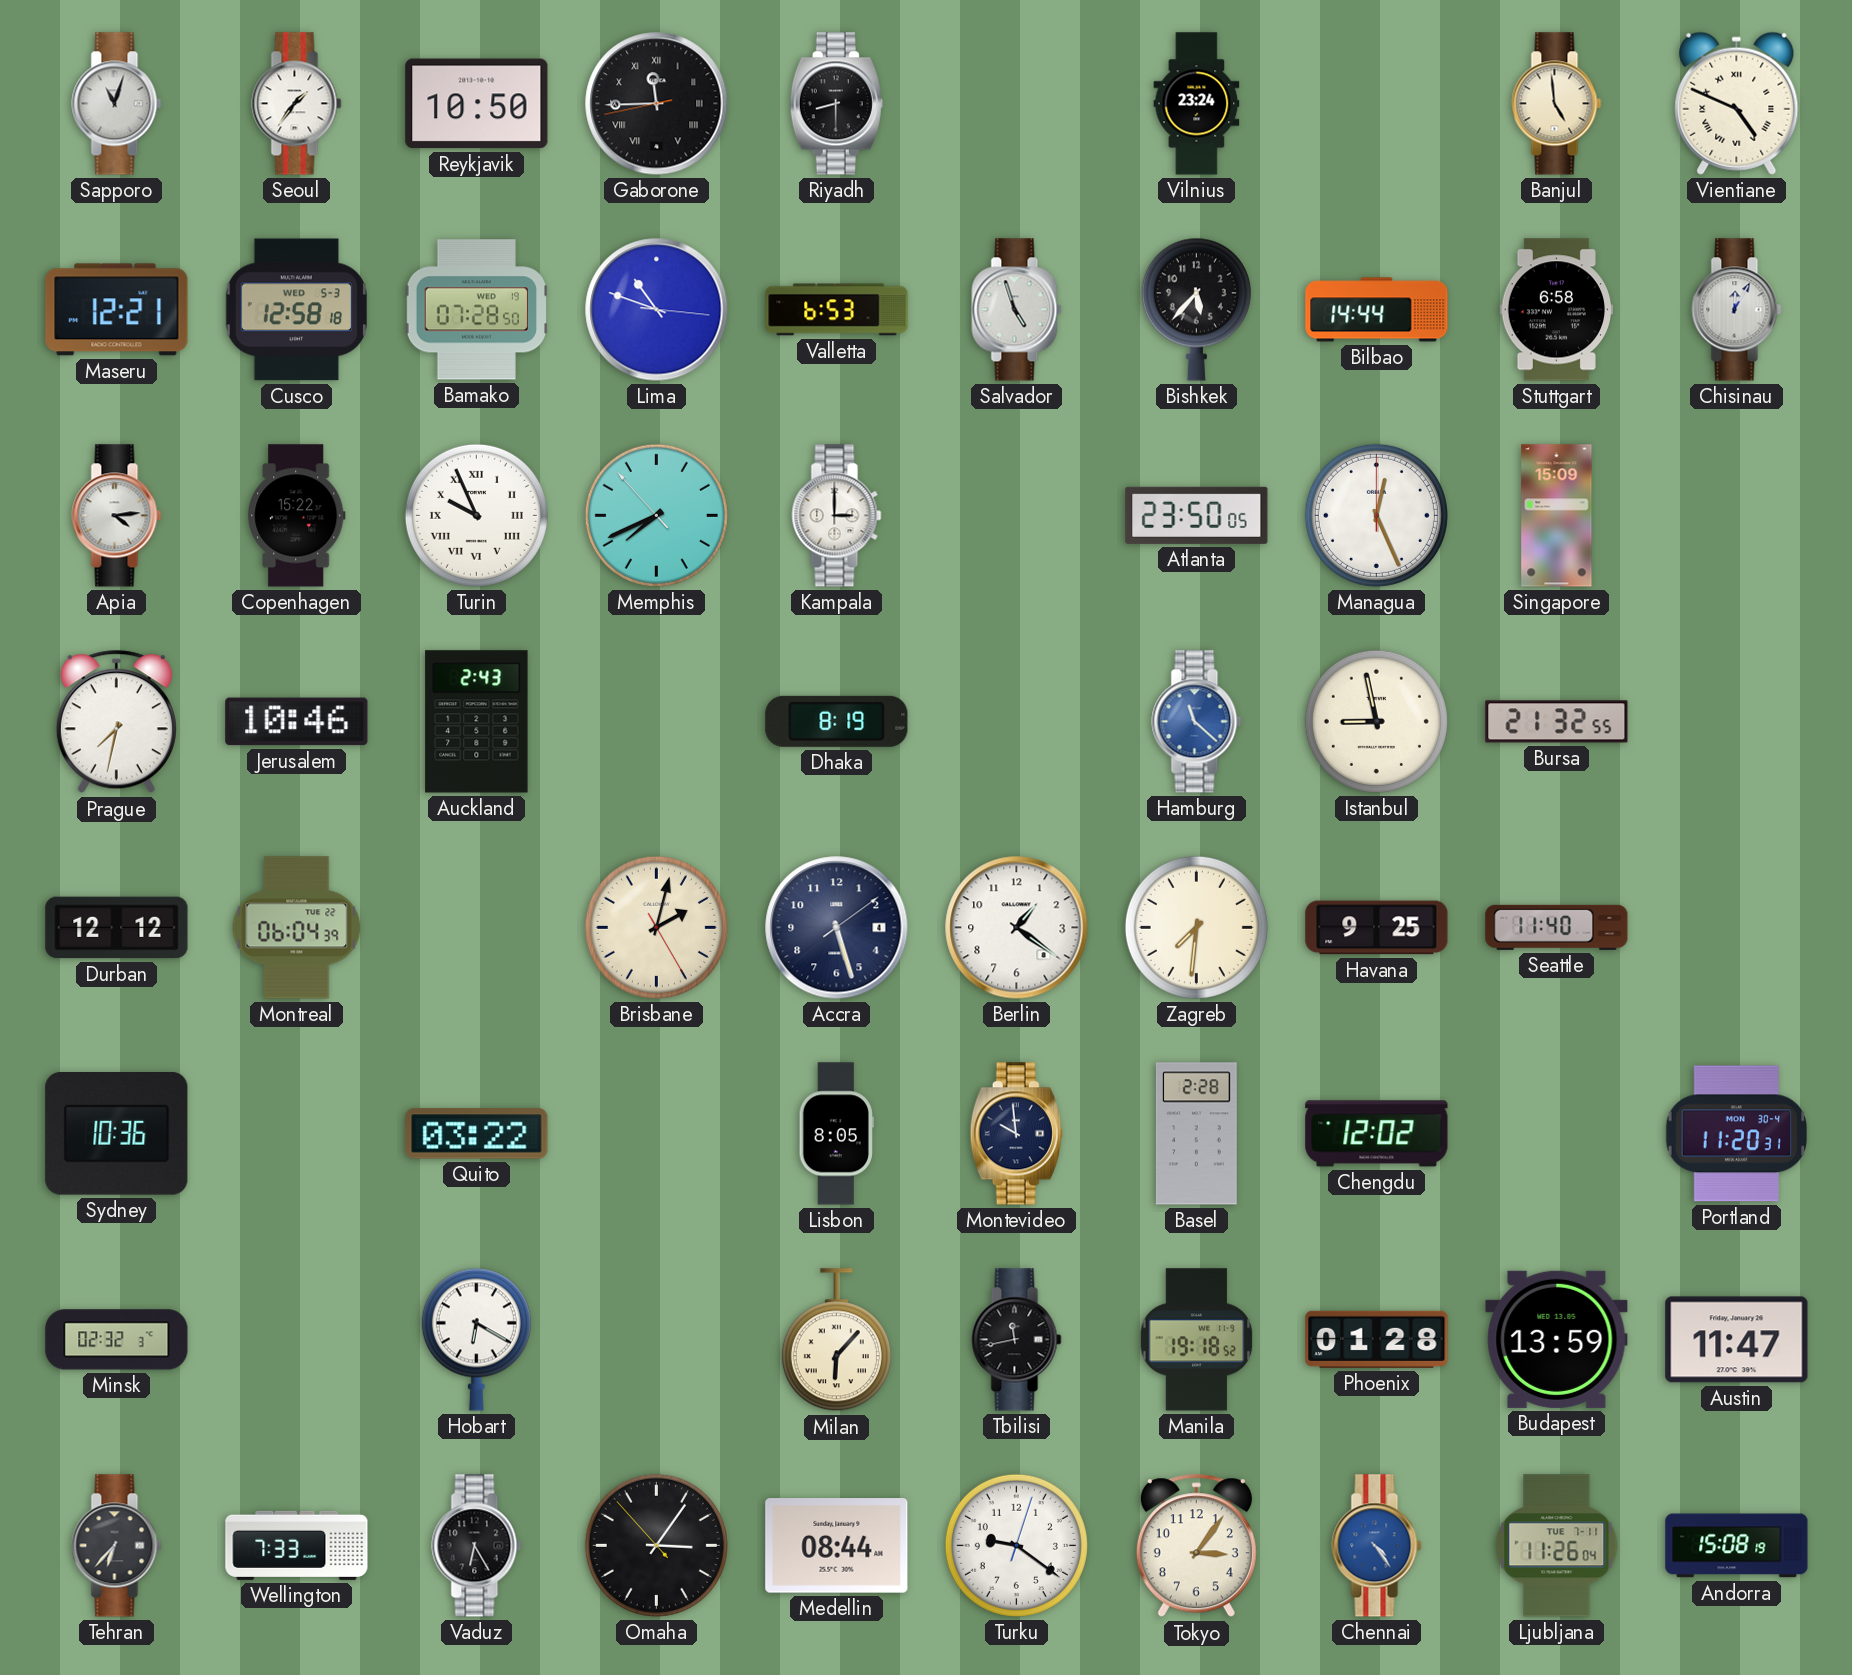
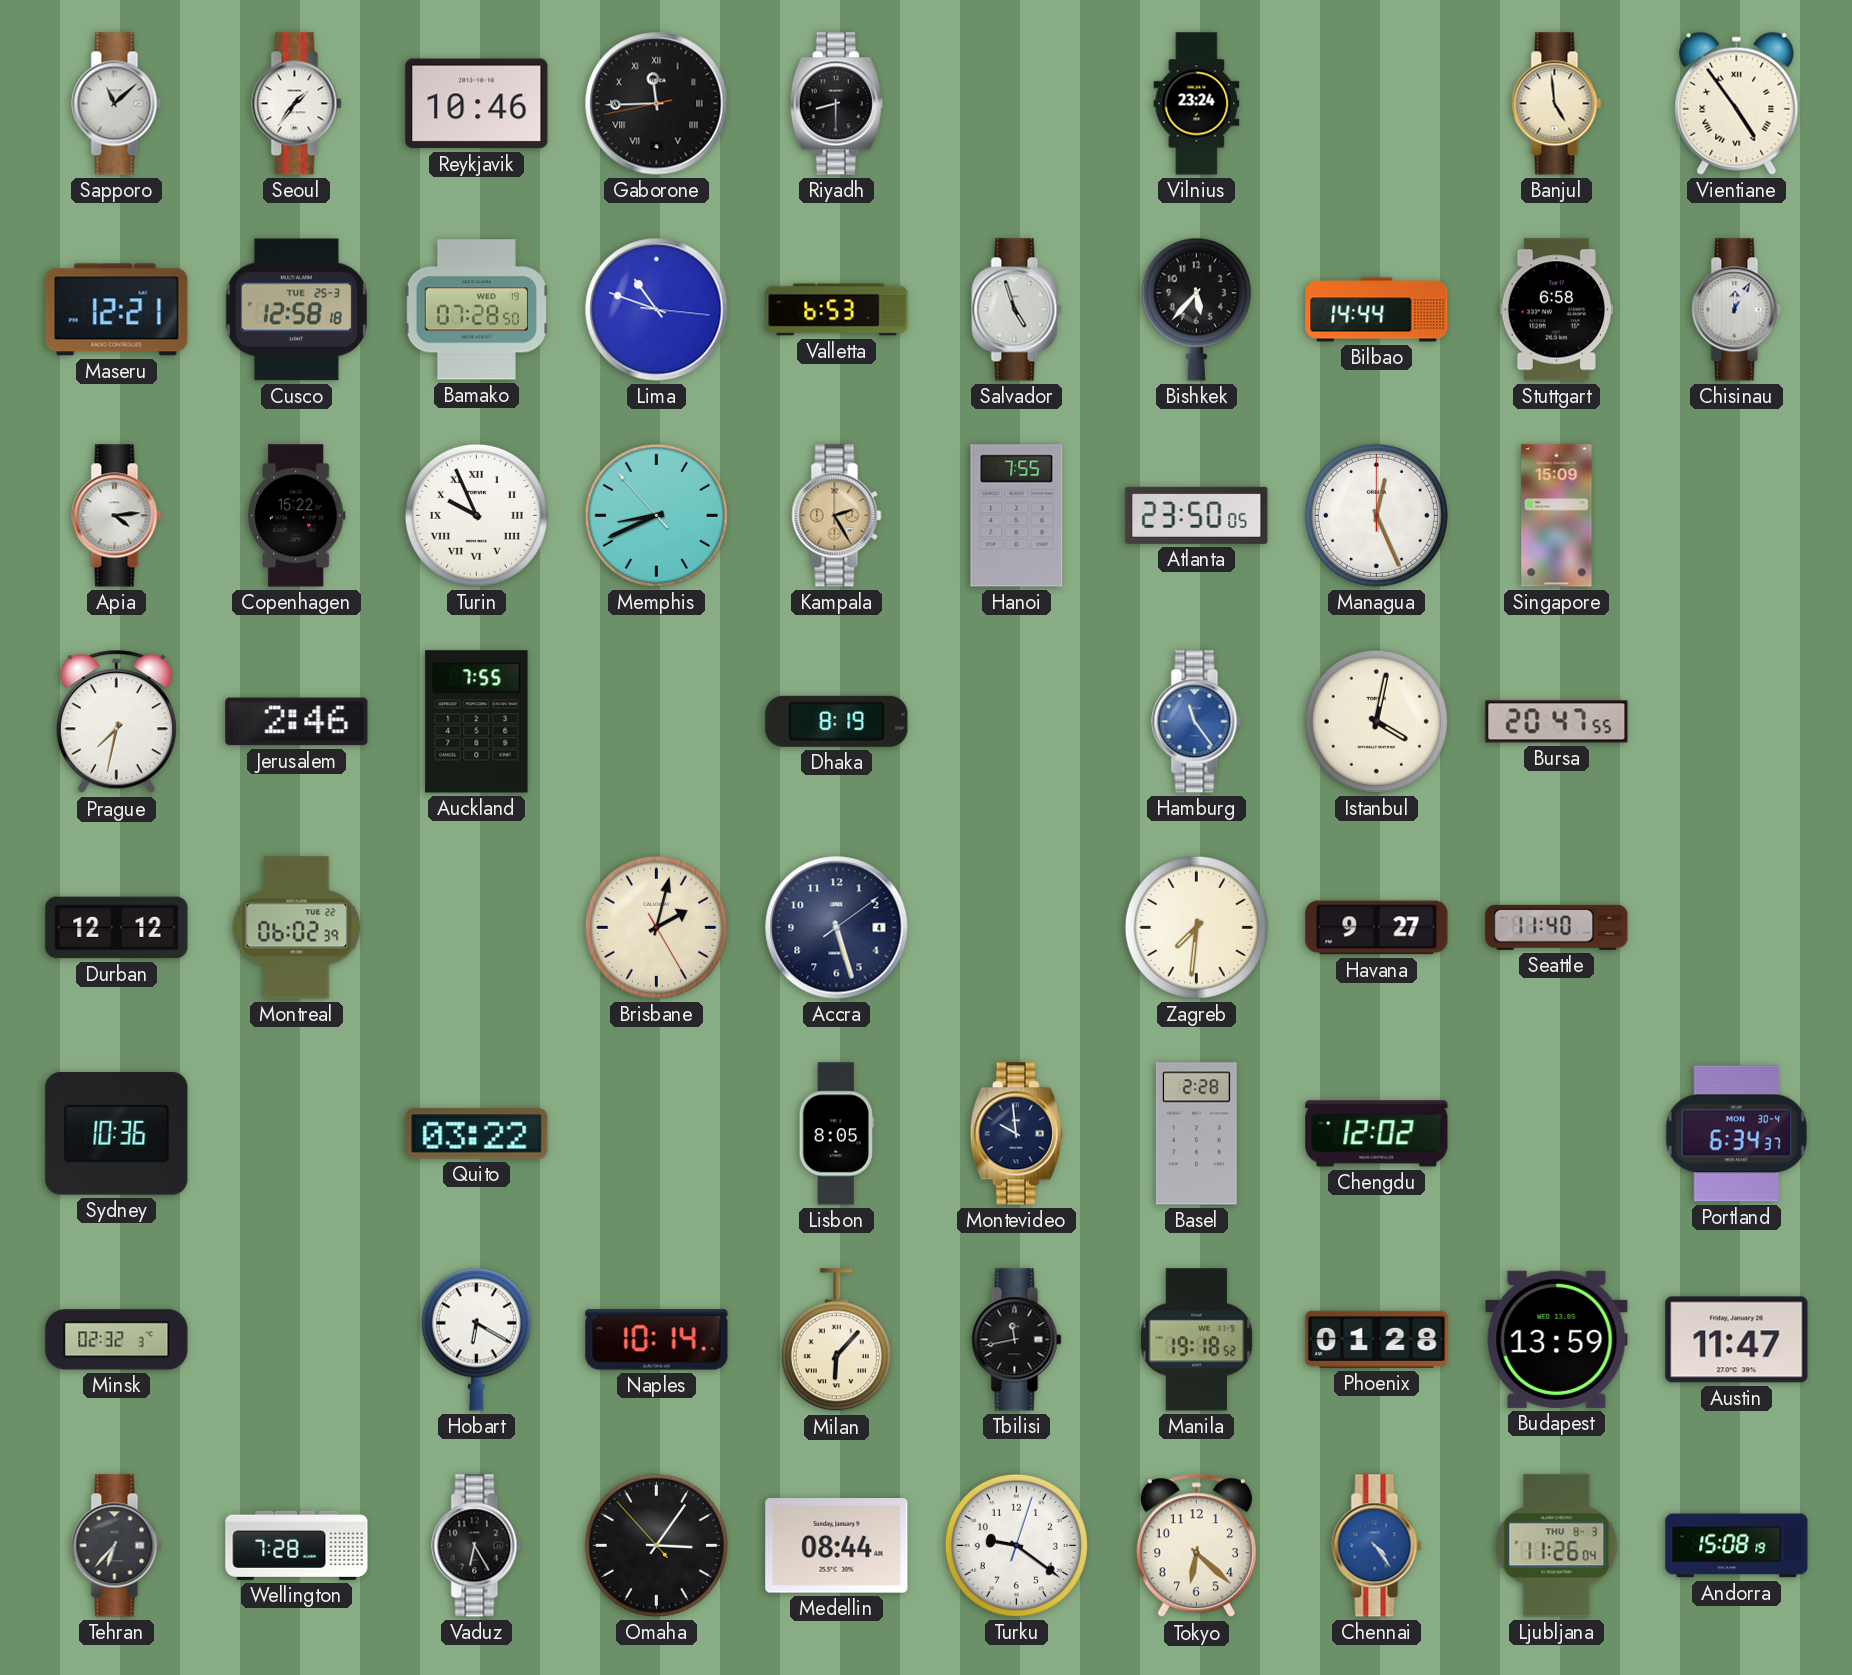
Sapporo: 11:03 -> 11:08 (117, 104)
Reykjavik: 10:50 -> 10:46 (477, 104)
Vientiane: 4:49 -> 4:54 (1737, 103)
Cusco date: WED 5-3 -> TUE 25-3 (296, 310)
Memphis: 7:40 -> 8:40 (656, 515)
Kampala: 3:00 -> 2:25 (837, 516)
Kampala dial: white -> champagne (837, 516)
Hanoi: none -> 7:55 (1017, 516)
Jerusalem: 10:46 -> 2:46 (297, 722)
Auckland: 2:43 -> 7:55 (477, 722)
Hamburg: 11:22 -> 11:24 (1197, 722)
Istanbul: 8:58 -> 4:02 (1376, 721)
Bursa: 21:32 -> 20:47 (1557, 722)
Montreal: 06:04 -> 06:02 (297, 928)
Berlin: 1:21 -> none (1017, 928)
Havana: 9:25 -> 9:27 (1377, 928)
Portland: 11:20 -> 6:34 (1737, 1134)
Naples: none -> 10:14 (657, 1340)
Wellington: 7:33 -> 7:28 (297, 1545)
Tokyo: 3:06 -> 6:22 (1196, 1546)
Ljubljana date: TUE 7-11 -> THU 8-3 (1557, 1546)
